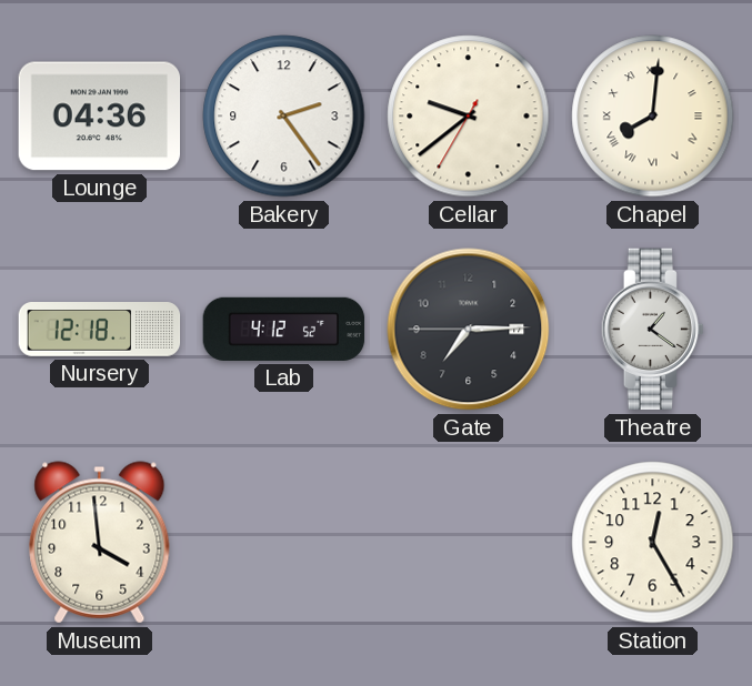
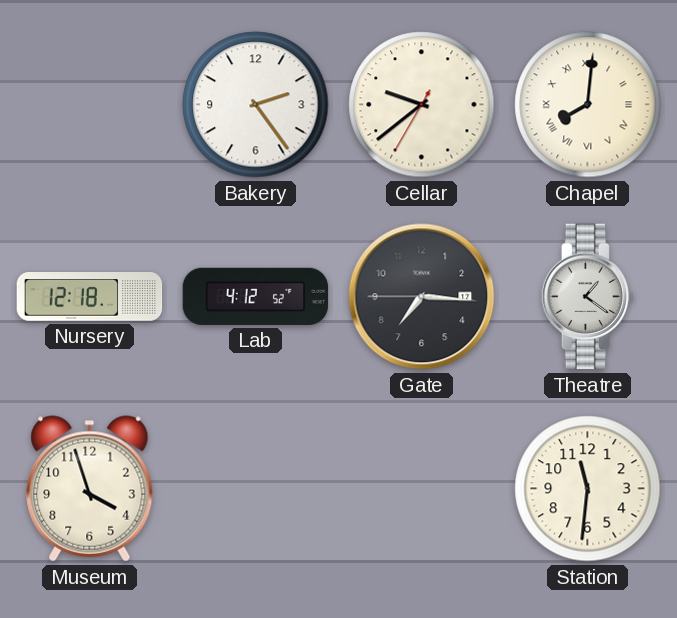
Lounge: 04:36 -> none (100, 117)
Gate: 7:14 -> 7:15 (422, 297)
Museum: 3:59 -> 3:57 (90, 489)
Station: 12:25 -> 11:31 (588, 489)
